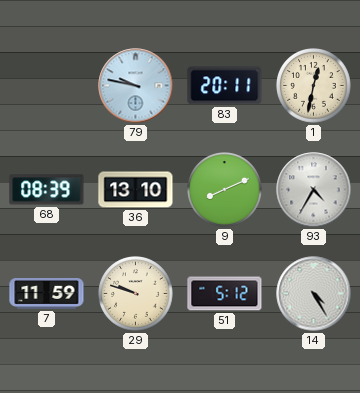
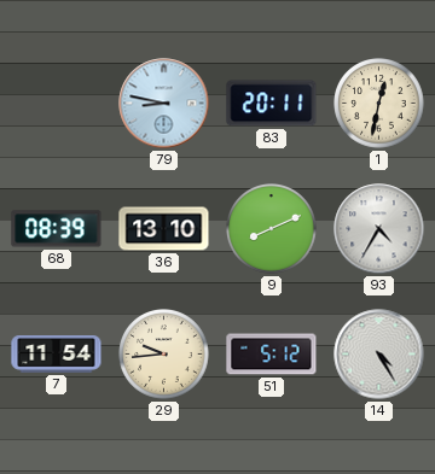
79: 9:47 -> 8:47 (164, 104)
7: 11:59 -> 11:54 (57, 355)
29: 9:48 -> 9:44 (164, 355)
